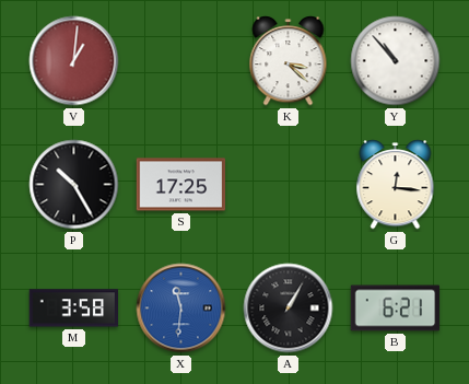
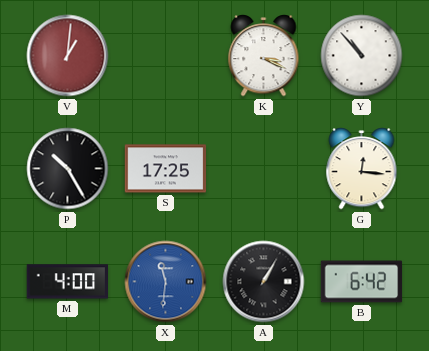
K: 3:22 -> 3:19 (264, 56)
M: 3:58 -> 4:00 (68, 282)
B: 6:21 -> 6:42 (362, 282)
